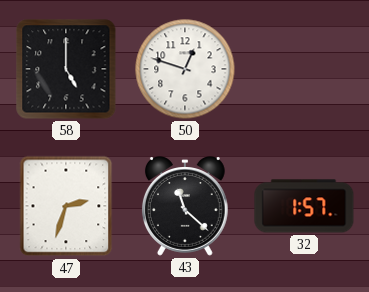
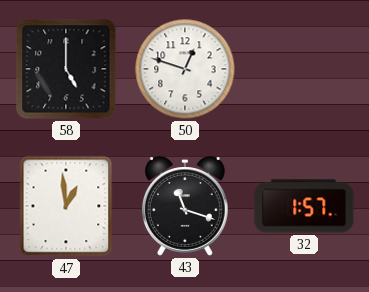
47: 2:33 -> 12:59 (66, 206)
43: 11:22 -> 11:18 (185, 206)
